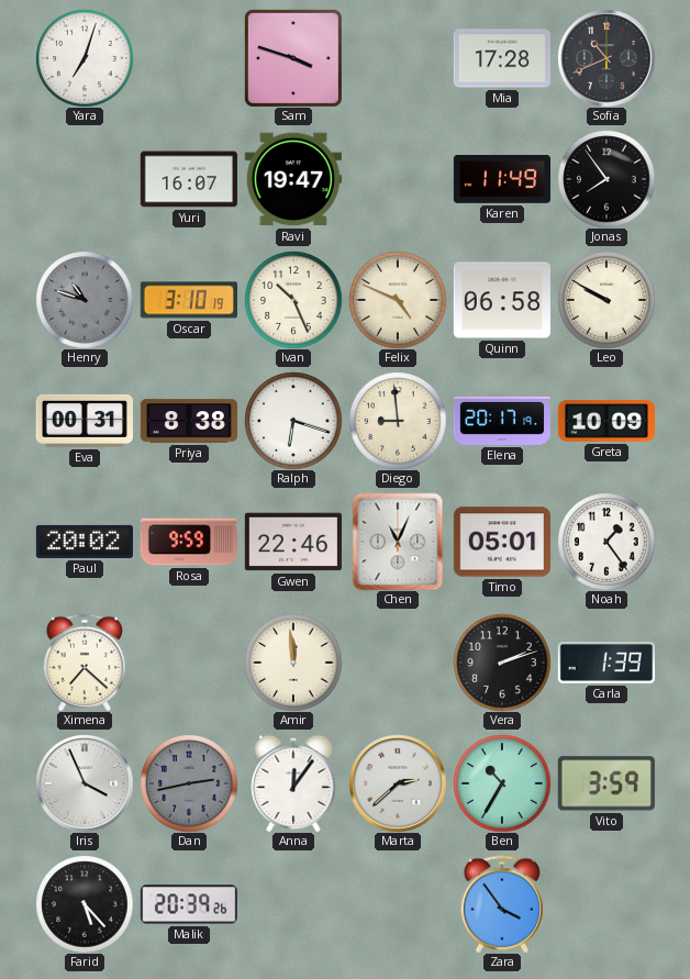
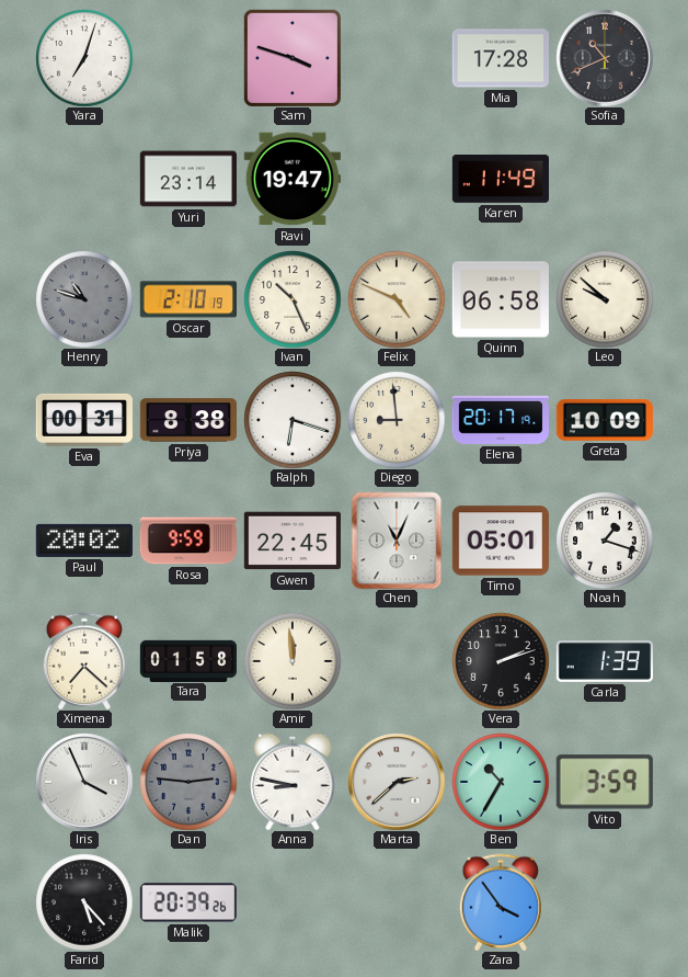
Yuri: 16:07 -> 23:14 (187, 179)
Jonas: 7:54 -> none (606, 179)
Oscar: 3:10 -> 2:10 (188, 299)
Leo: 9:50 -> 9:52 (605, 299)
Gwen: 22:46 -> 22:45 (293, 541)
Noah: 1:24 -> 1:18 (605, 541)
Tara: none -> 01:58 (187, 660)
Dan: 2:43 -> 2:46 (188, 782)
Anna: 12:06 -> 8:47 (293, 782)
